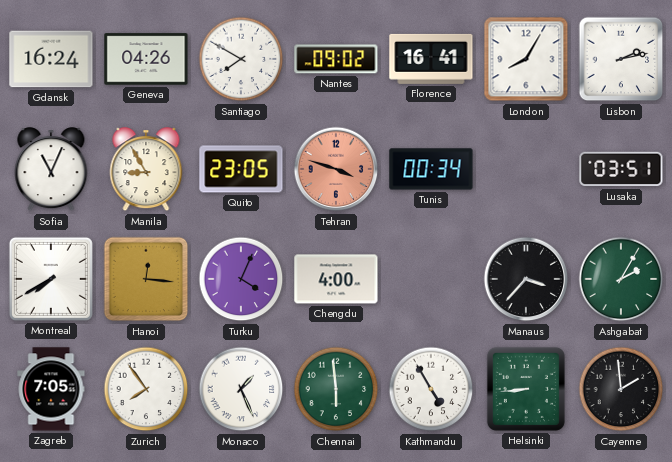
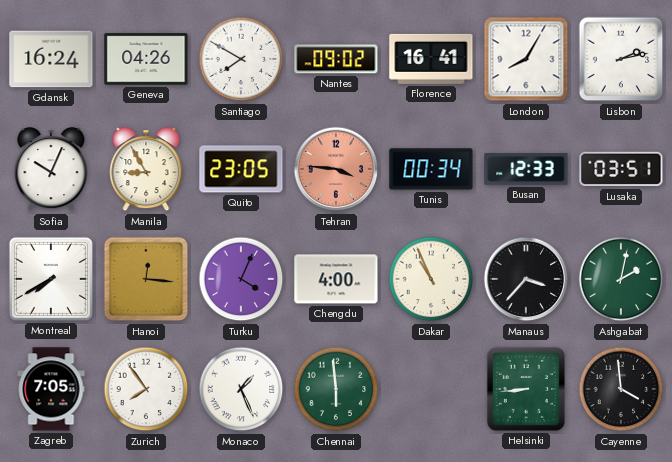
Sofia: 11:04 -> 10:04 (51, 170)
Tehran: 3:48 -> 3:46 (336, 169)
Busan: none -> 12:33 (526, 169)
Dakar: none -> 10:56 (431, 279)
Ashgabat: 2:05 -> 2:02 (621, 279)
Kathmandu: 4:55 -> none (431, 389)
Cayenne: 1:59 -> 3:59 (621, 389)
